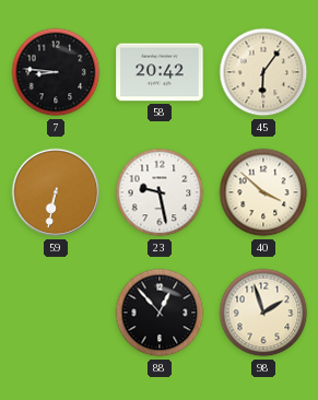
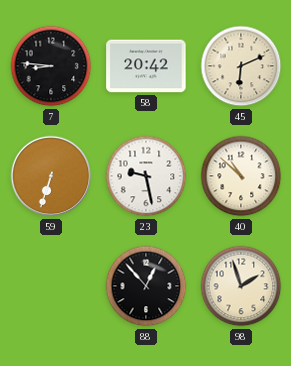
45: 6:06 -> 6:11 (241, 66)
59: 6:32 -> 6:33 (51, 176)
40: 3:52 -> 10:52 (241, 176)
